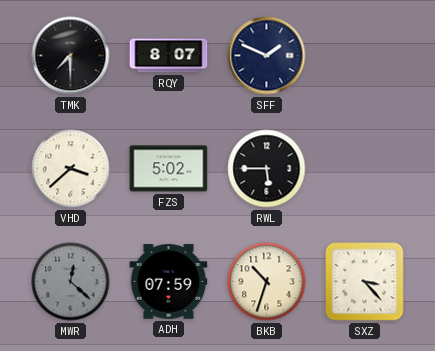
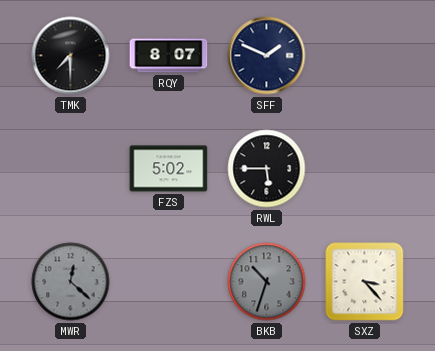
VHD: 3:38 -> none (71, 169)
ADH: 07:59 -> none (169, 282)
BKB dial: cream -> grey (267, 282)
